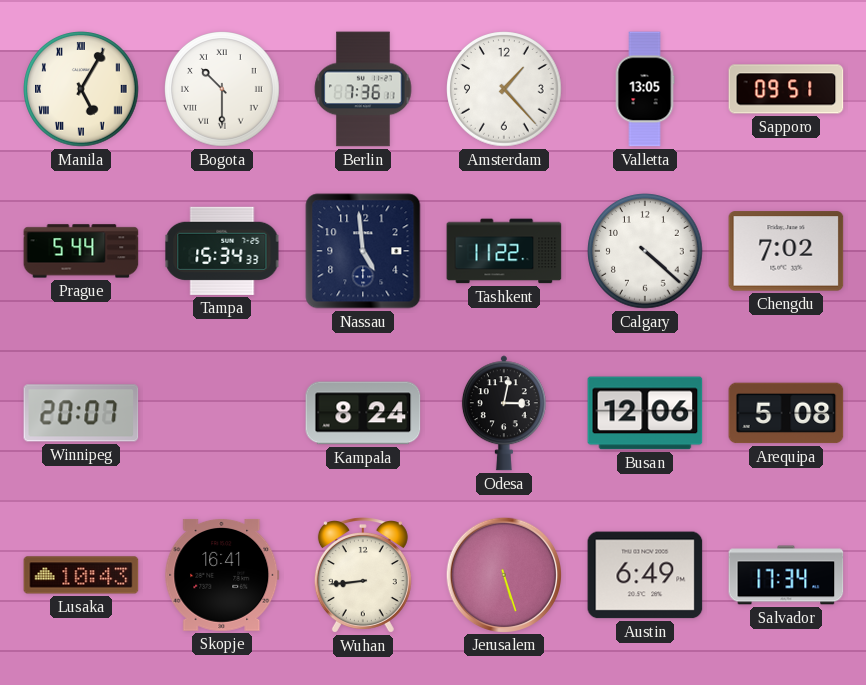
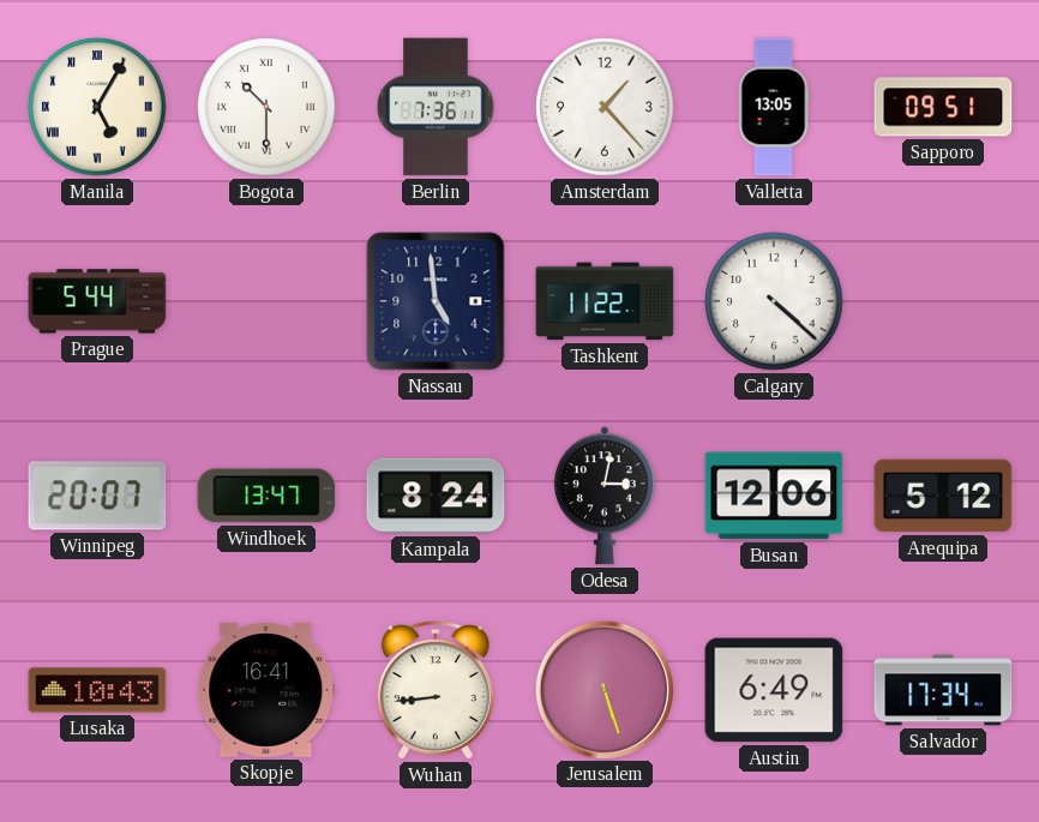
Tampa: 15:34 -> none (222, 251)
Chengdu: 7:02 -> none (786, 251)
Windhoek: none -> 13:47 (266, 496)
Arequipa: 5:08 -> 5:12 (943, 496)
